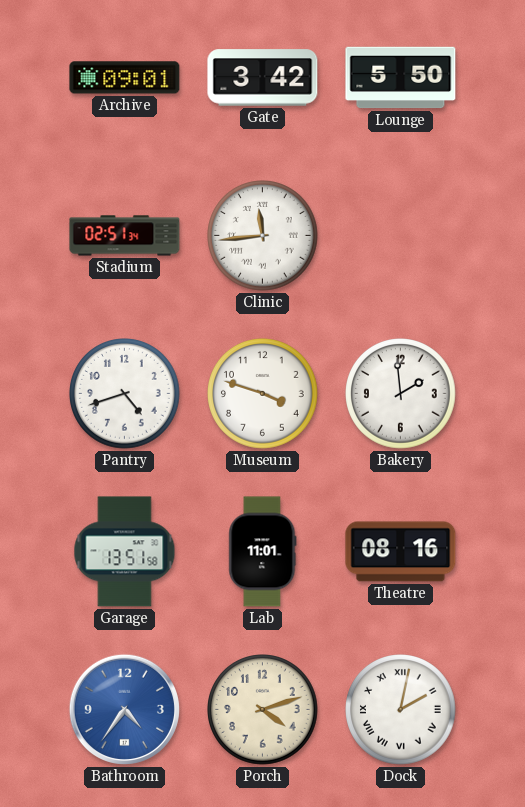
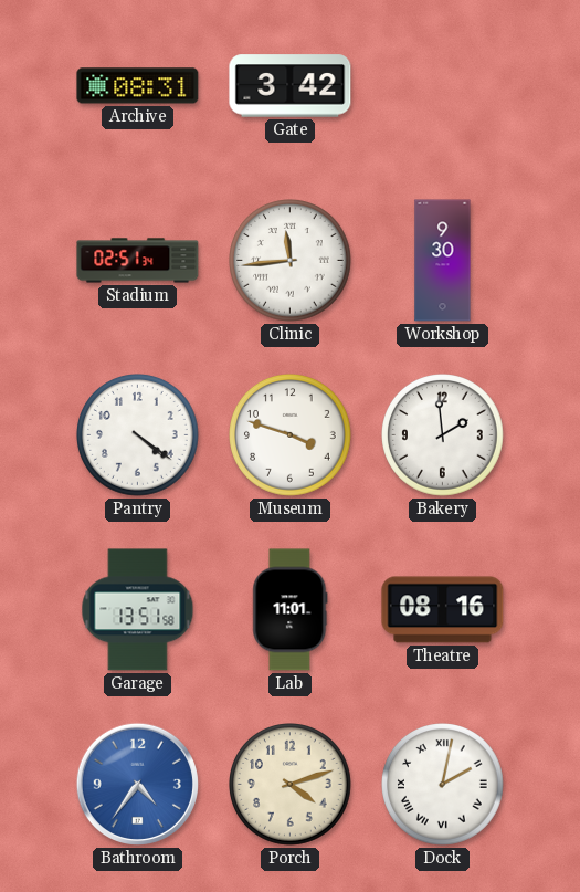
Archive: 09:01 -> 08:31 (138, 86)
Lounge: 5:50 -> none (401, 78)
Workshop: none -> 9:30 (443, 261)
Pantry: 4:42 -> 4:21 (138, 435)
